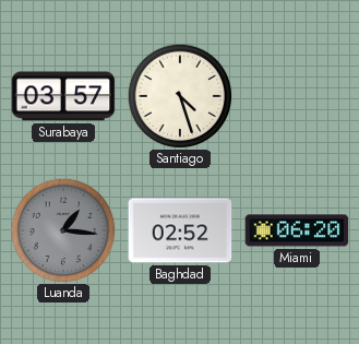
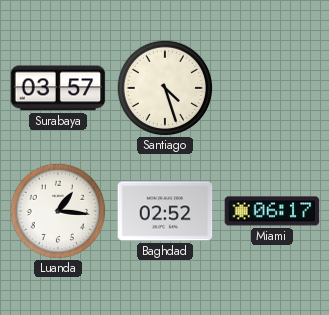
Luanda dial: grey -> white (58, 211)
Miami: 06:20 -> 06:17 (272, 211)
